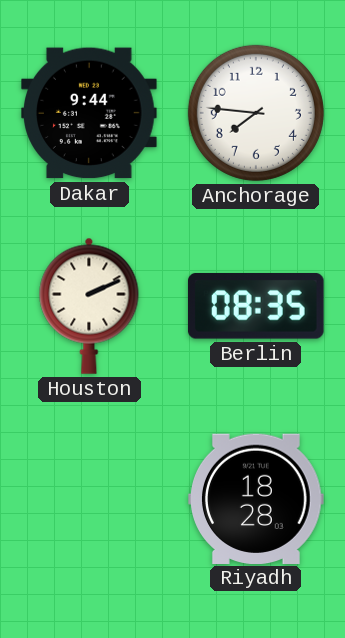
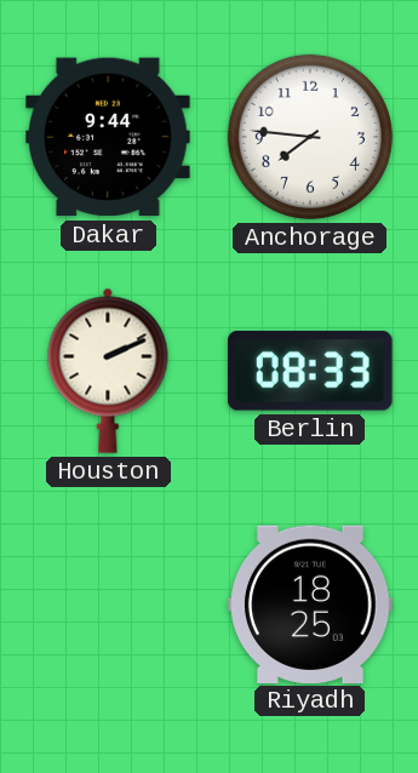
Berlin: 08:35 -> 08:33 (310, 372)
Riyadh: 18:28 -> 18:25 (311, 603)
